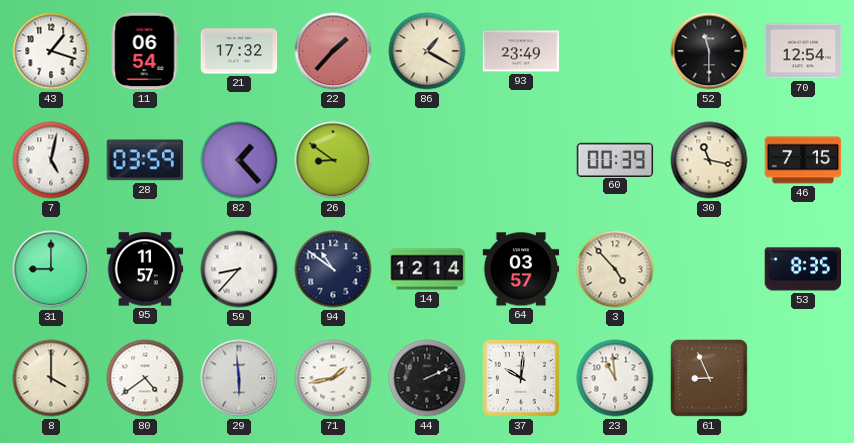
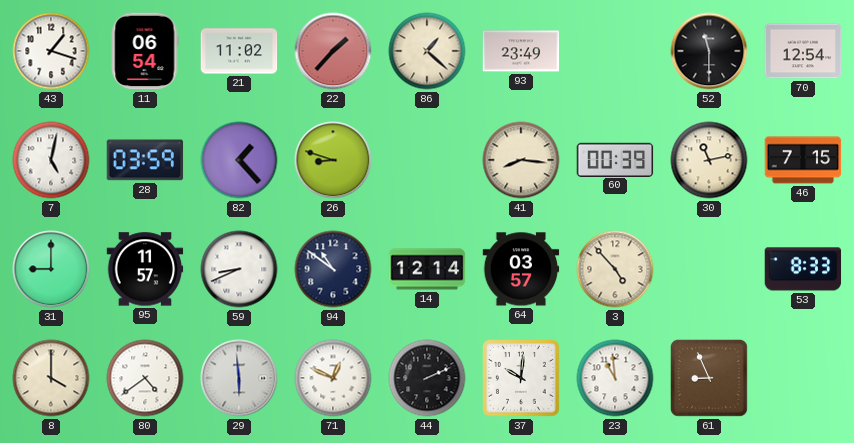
21: 17:32 -> 11:02 (239, 51)
86: 1:20 -> 1:22 (427, 51)
26: 8:51 -> 8:48 (333, 160)
41: none -> 8:16 (521, 160)
30: 11:17 -> 11:13 (709, 160)
59: 8:37 -> 8:41 (239, 269)
53: 8:35 -> 8:33 (803, 269)
71: 1:43 -> 12:49 (333, 378)
